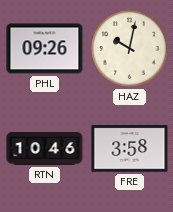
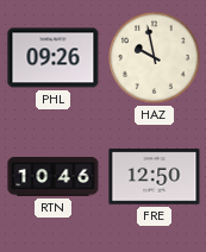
HAZ: 10:02 -> 9:58 (155, 58)
FRE: 3:58 -> 12:50 (155, 177)
